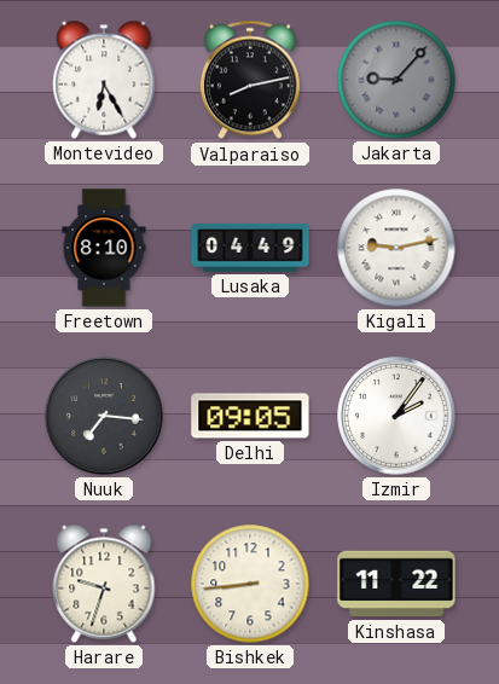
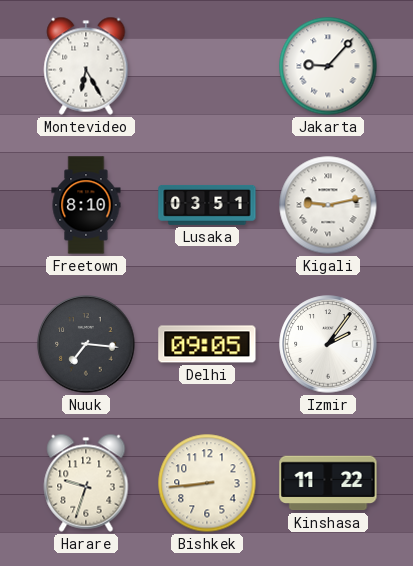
Valparaiso: 8:13 -> none (250, 80)
Jakarta dial: grey -> white (328, 66)
Lusaka: 04:49 -> 03:51 (207, 205)
